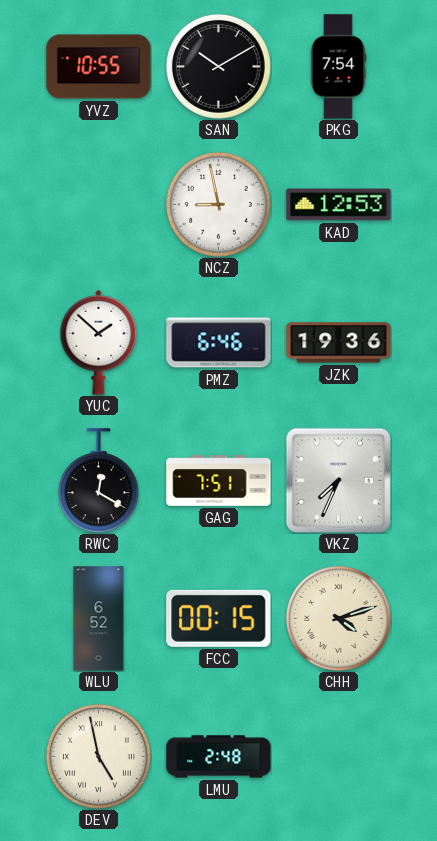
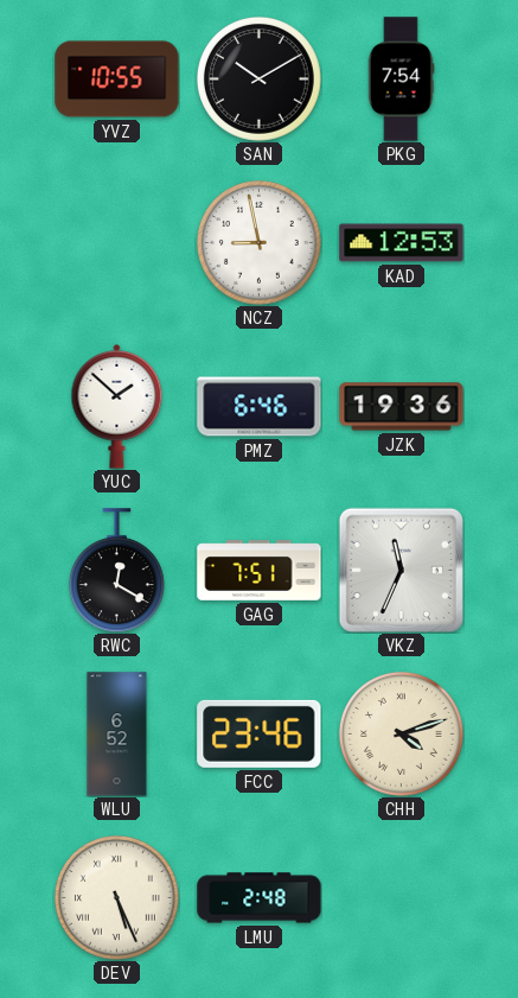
VKZ: 7:34 -> 11:34 (401, 570)
FCC: 00:15 -> 23:46 (260, 733)
DEV: 4:58 -> 5:26 (116, 897)
